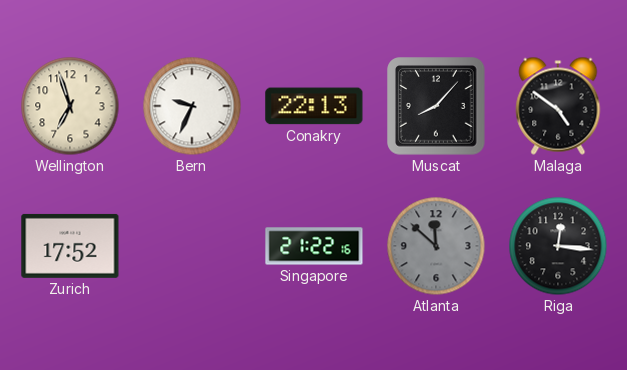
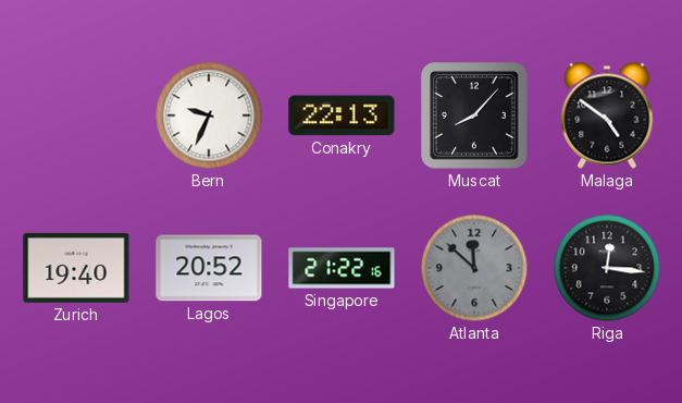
Wellington: 6:57 -> none (70, 106)
Zurich: 17:52 -> 19:40 (76, 268)
Lagos: none -> 20:52 (209, 268)
